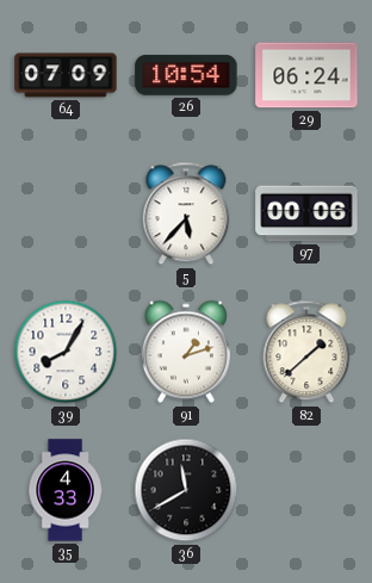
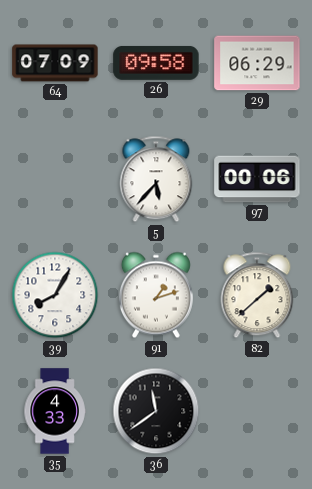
26: 10:54 -> 09:58 (156, 63)
29: 06:24 -> 06:29 (257, 63)
36: 11:40 -> 11:39 (156, 411)
